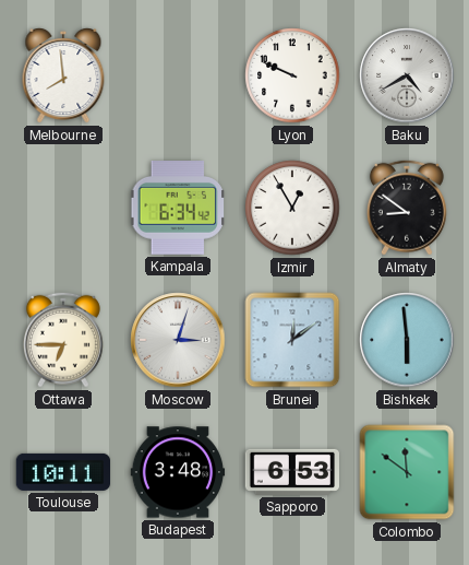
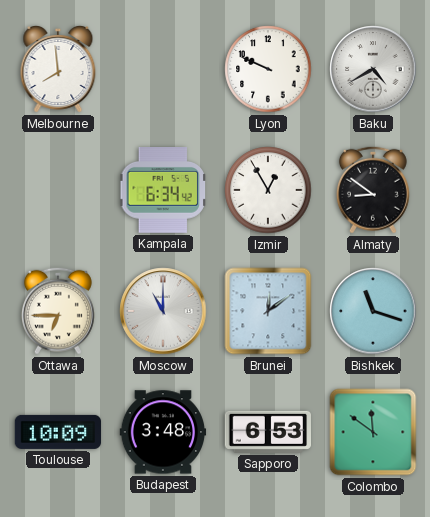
Moscow: 3:03 -> 11:00 (163, 311)
Bishkek: 5:59 -> 11:18 (373, 311)
Toulouse: 10:11 -> 10:09 (58, 432)
